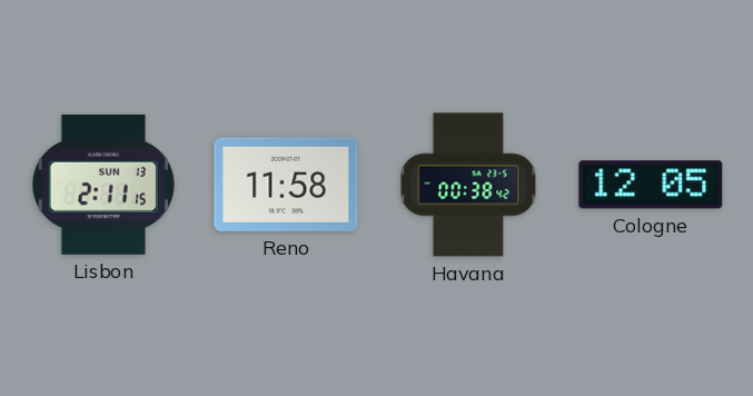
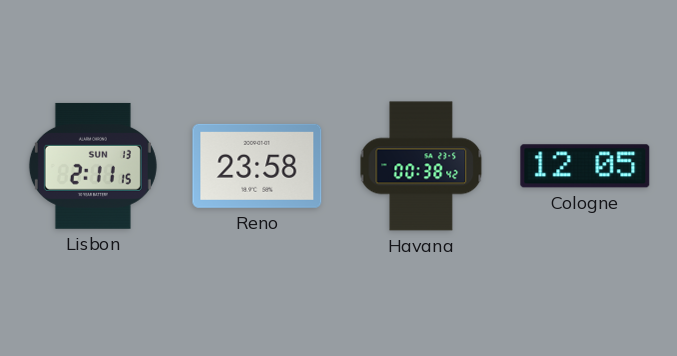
Reno: 11:58 -> 23:58 (257, 166)
